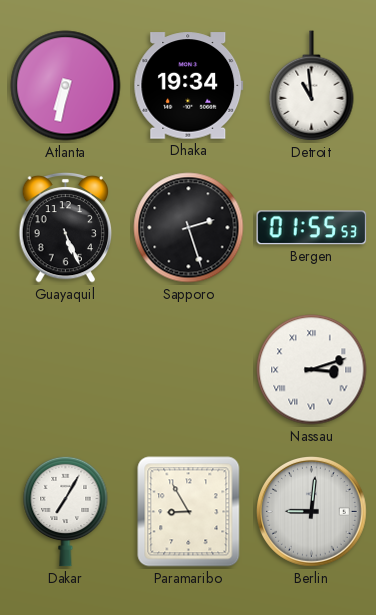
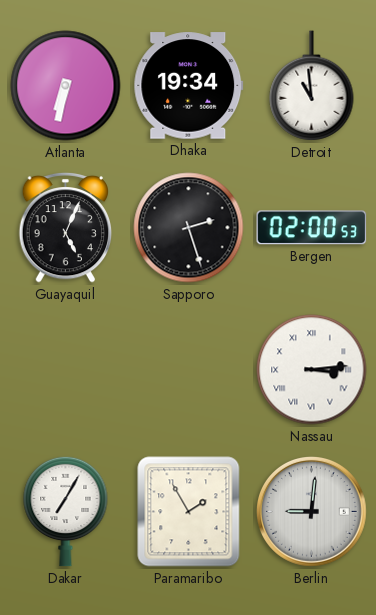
Guayaquil: 5:26 -> 5:04 (66, 227)
Bergen: 01:55 -> 02:00 (312, 228)
Nassau: 3:12 -> 3:14 (312, 370)
Paramaribo: 8:55 -> 1:55 (189, 512)
